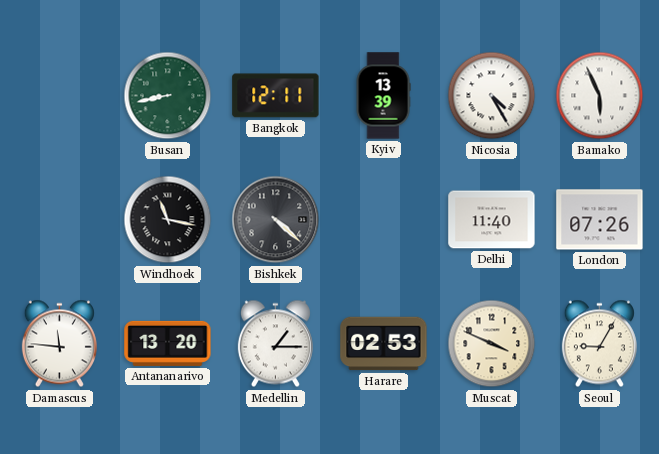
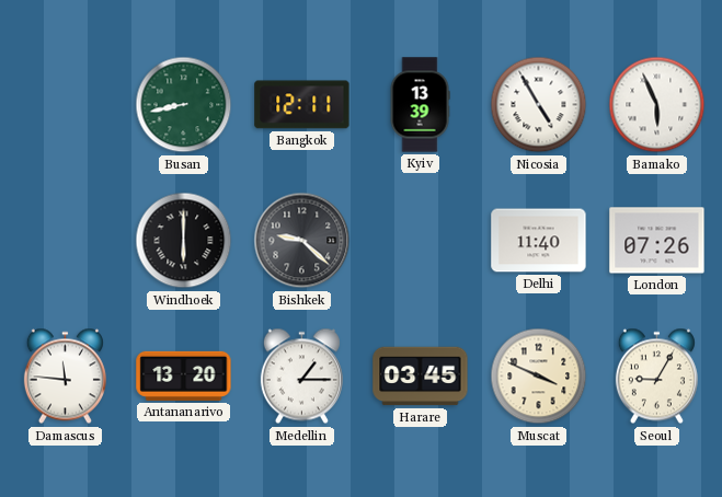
Nicosia: 4:25 -> 4:55 (539, 105)
Windhoek: 11:17 -> 6:00 (184, 241)
Bishkek: 4:22 -> 9:22 (302, 241)
Harare: 02:53 -> 03:45 (421, 377)
